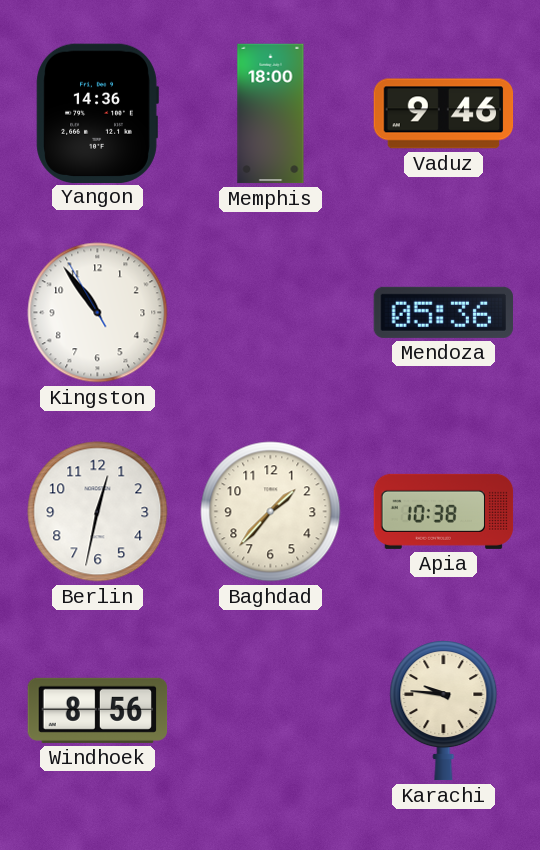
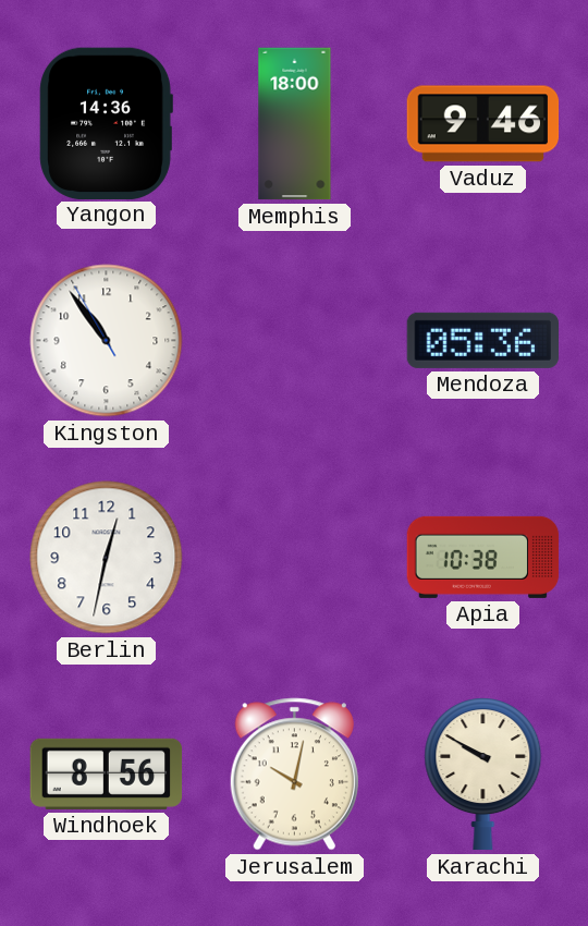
Baghdad: 1:37 -> none (271, 512)
Jerusalem: none -> 10:02 (294, 775)
Karachi: 9:46 -> 9:50 (483, 775)
